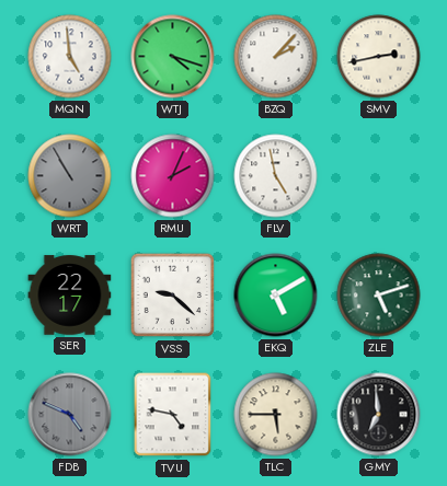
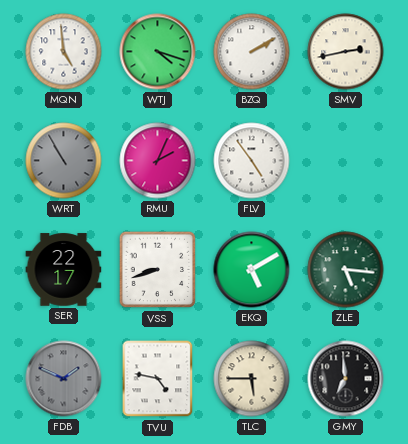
BZQ: 2:07 -> 2:10 (252, 52)
FLV: 4:58 -> 4:54 (252, 161)
VSS: 9:22 -> 8:42 (158, 270)
ZLE: 5:12 -> 5:16 (346, 270)
FDB: 4:49 -> 1:49 (64, 379)
